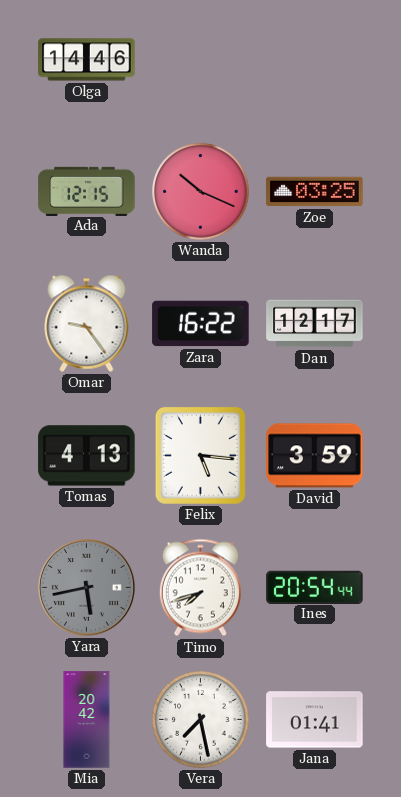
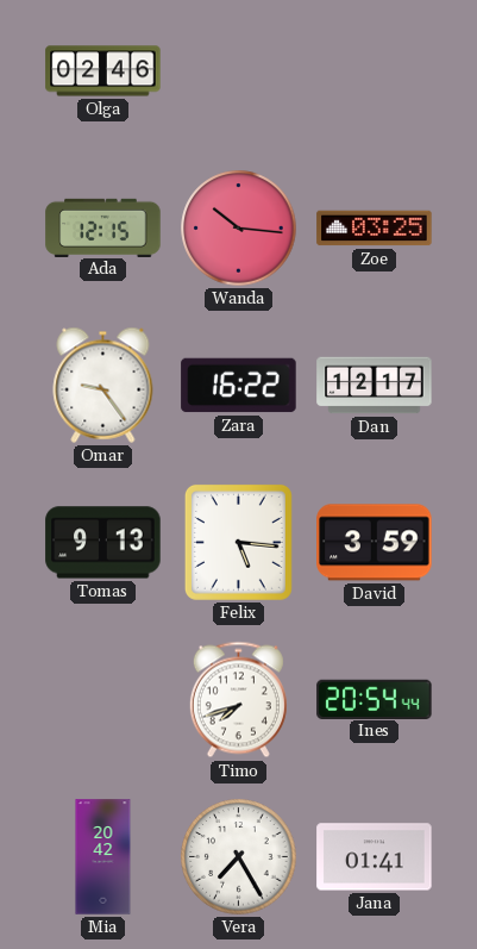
Olga: 14:46 -> 02:46 (103, 71)
Wanda: 10:19 -> 10:16 (239, 229)
Tomas: 4:13 -> 9:13 (103, 543)
Yara: 5:43 -> none (87, 588)
Vera: 7:28 -> 7:25 (239, 857)
